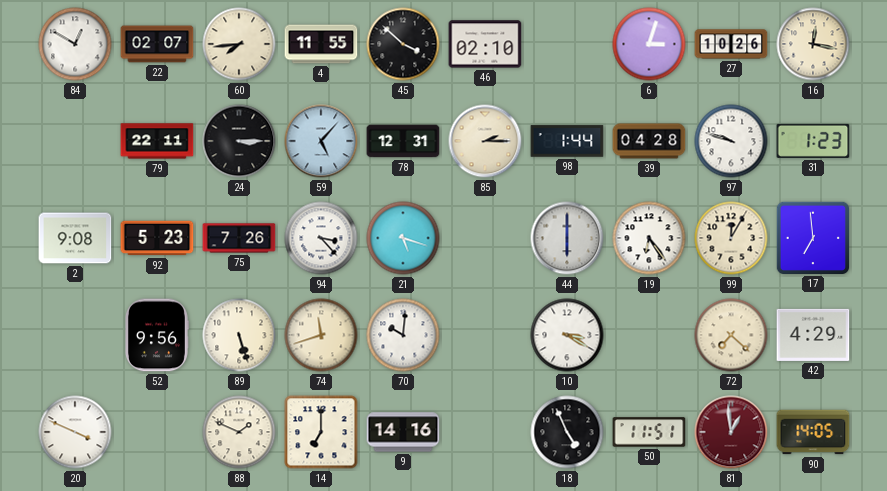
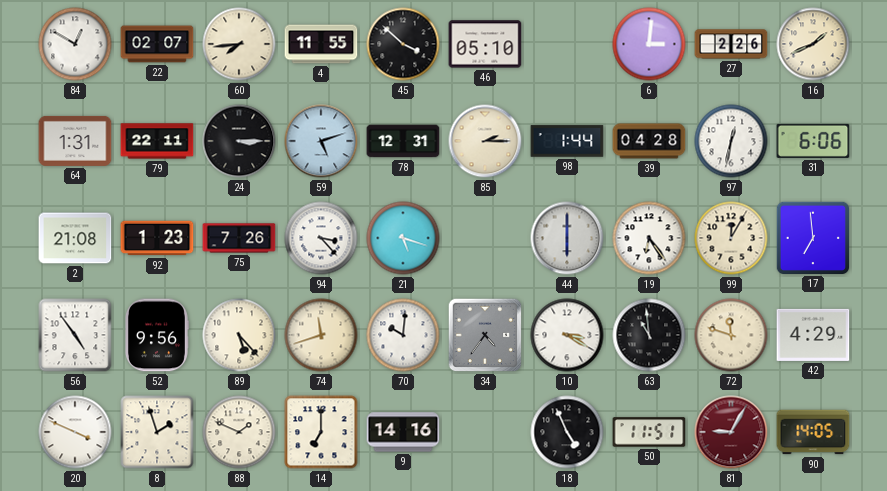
46: 02:10 -> 05:10 (485, 44)
6: 3:03 -> 3:01 (649, 44)
27: 10:26 -> 2:26 (731, 44)
16: 12:17 -> 1:41 (813, 44)
64: none -> 1:31 (75, 141)
59: 5:07 -> 5:12 (321, 141)
97: 9:48 -> 12:32 (731, 141)
31: 1:23 -> 6:06 (813, 141)
2: 9:08 -> 21:08 (75, 238)
92: 5:23 -> 1:23 (157, 238)
56: none -> 4:54 (75, 335)
89: 5:27 -> 5:23 (239, 335)
34: none -> 4:36 (485, 335)
63: none -> 10:59 (649, 335)
72: 7:22 -> 11:48 (731, 335)
8: none -> 1:57 (157, 432)
81: 12:59 -> 9:05 (731, 432)
